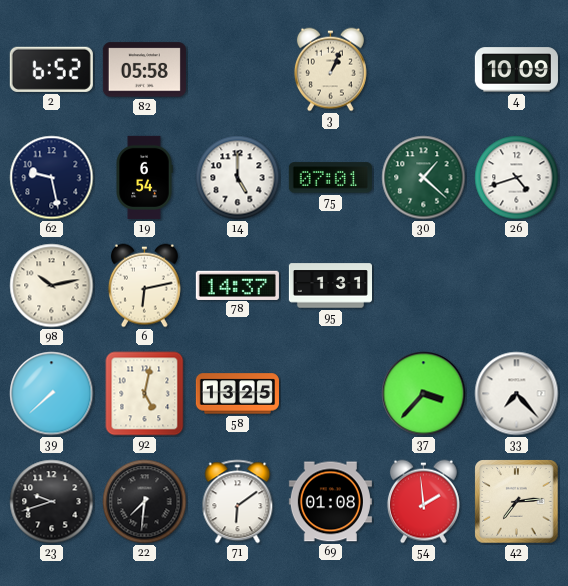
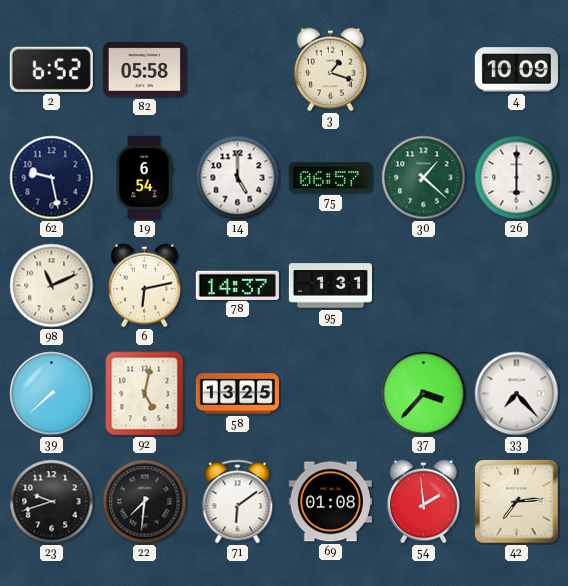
3: 1:04 -> 1:18 (330, 70)
75: 07:01 -> 06:57 (330, 178)
26: 4:42 -> 6:00 (517, 178)
98: 10:13 -> 11:11 (52, 286)
